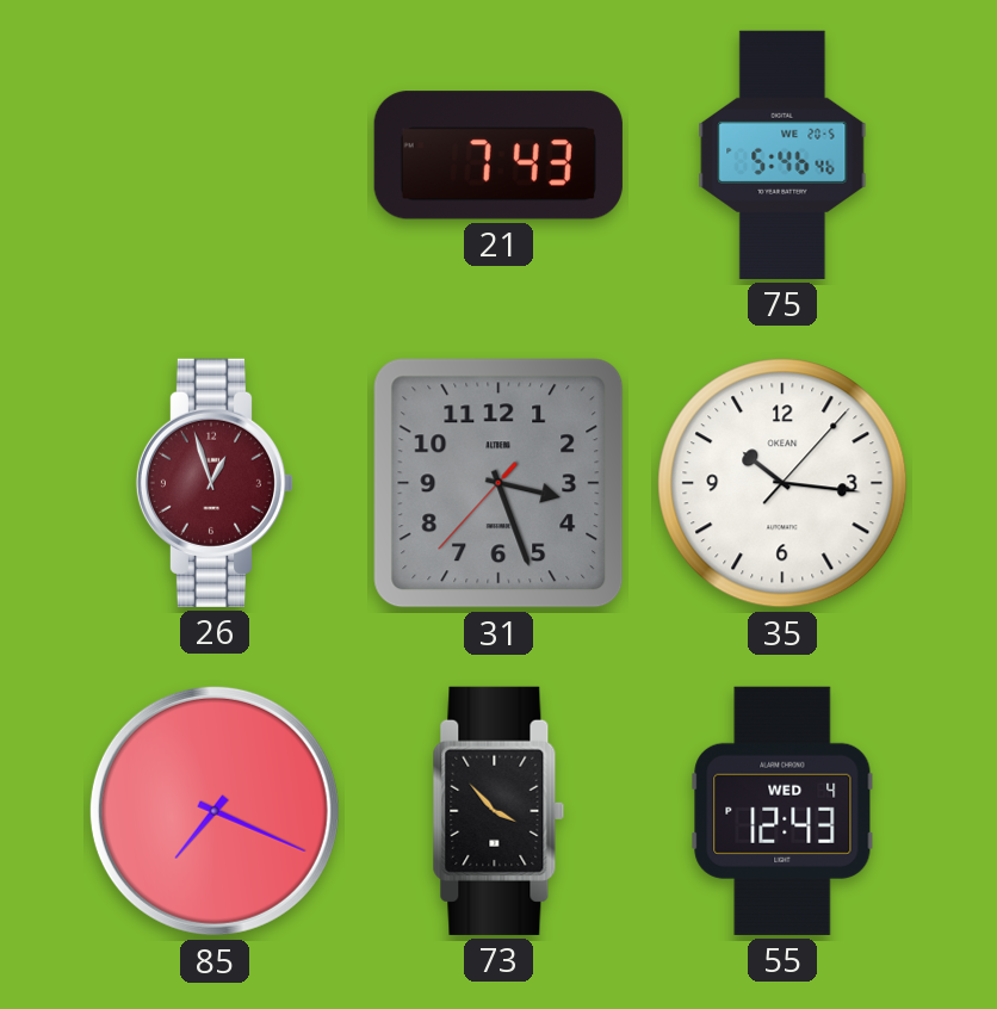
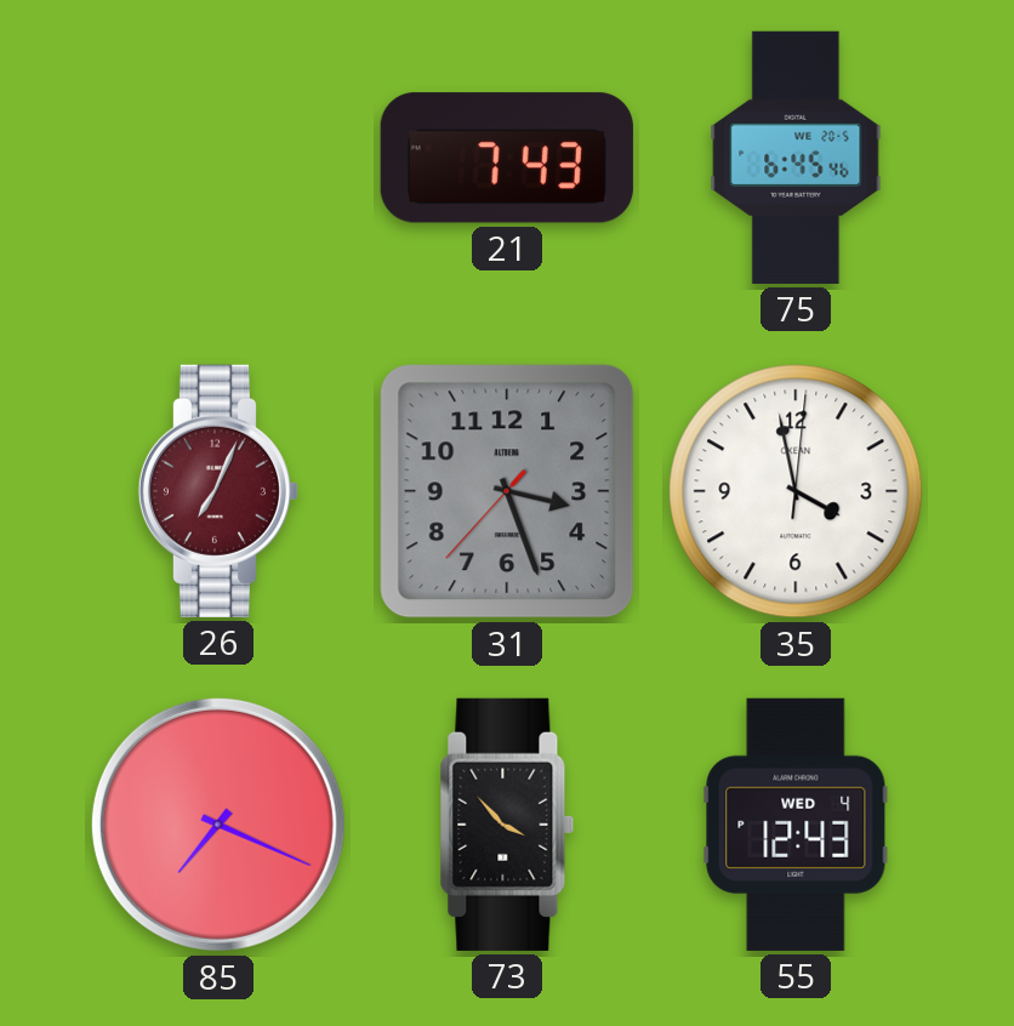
75: 5:46 -> 6:45 (796, 158)
26: 12:57 -> 7:04 (218, 491)
35: 10:16 -> 3:58 (796, 491)
